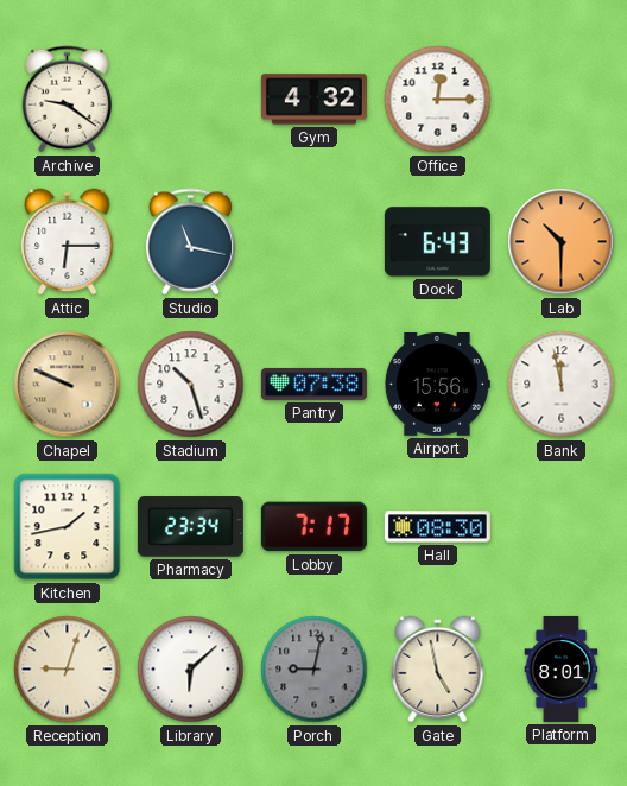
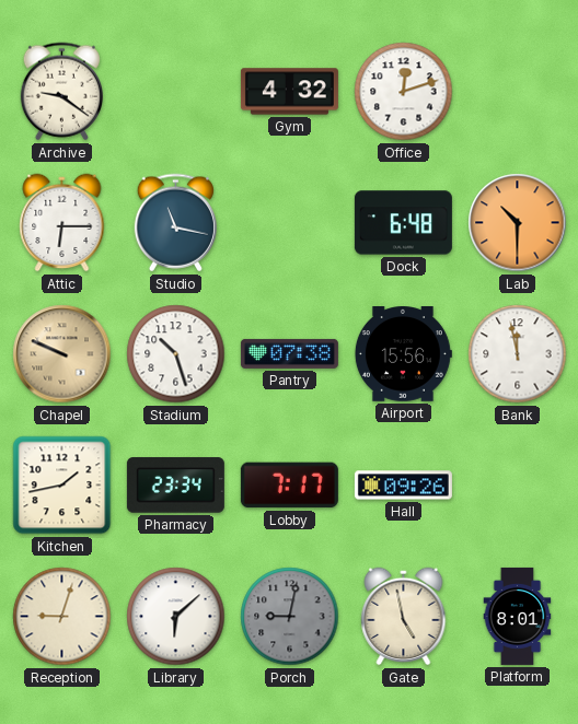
Office: 12:15 -> 12:12 (404, 92)
Dock: 6:43 -> 6:48 (403, 223)
Hall: 08:30 -> 09:26 (403, 486)
